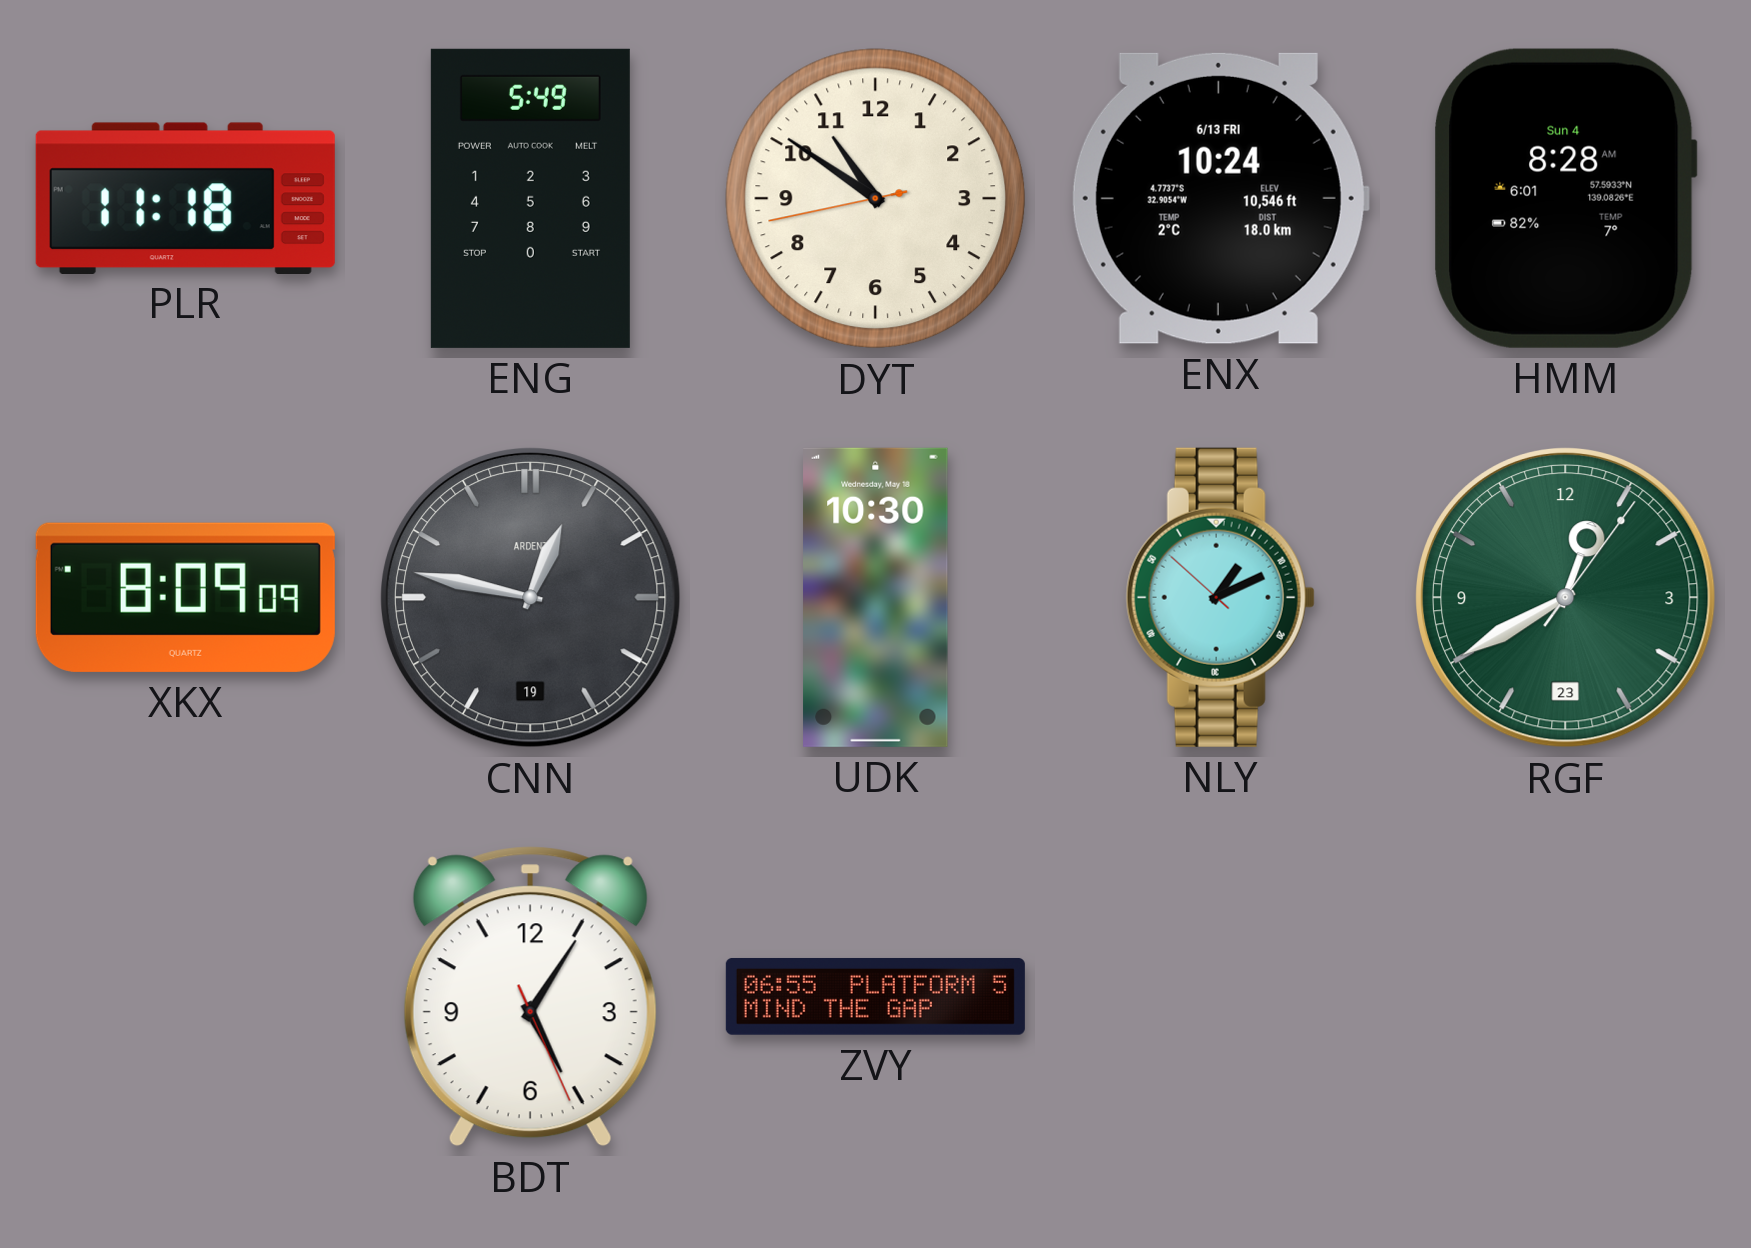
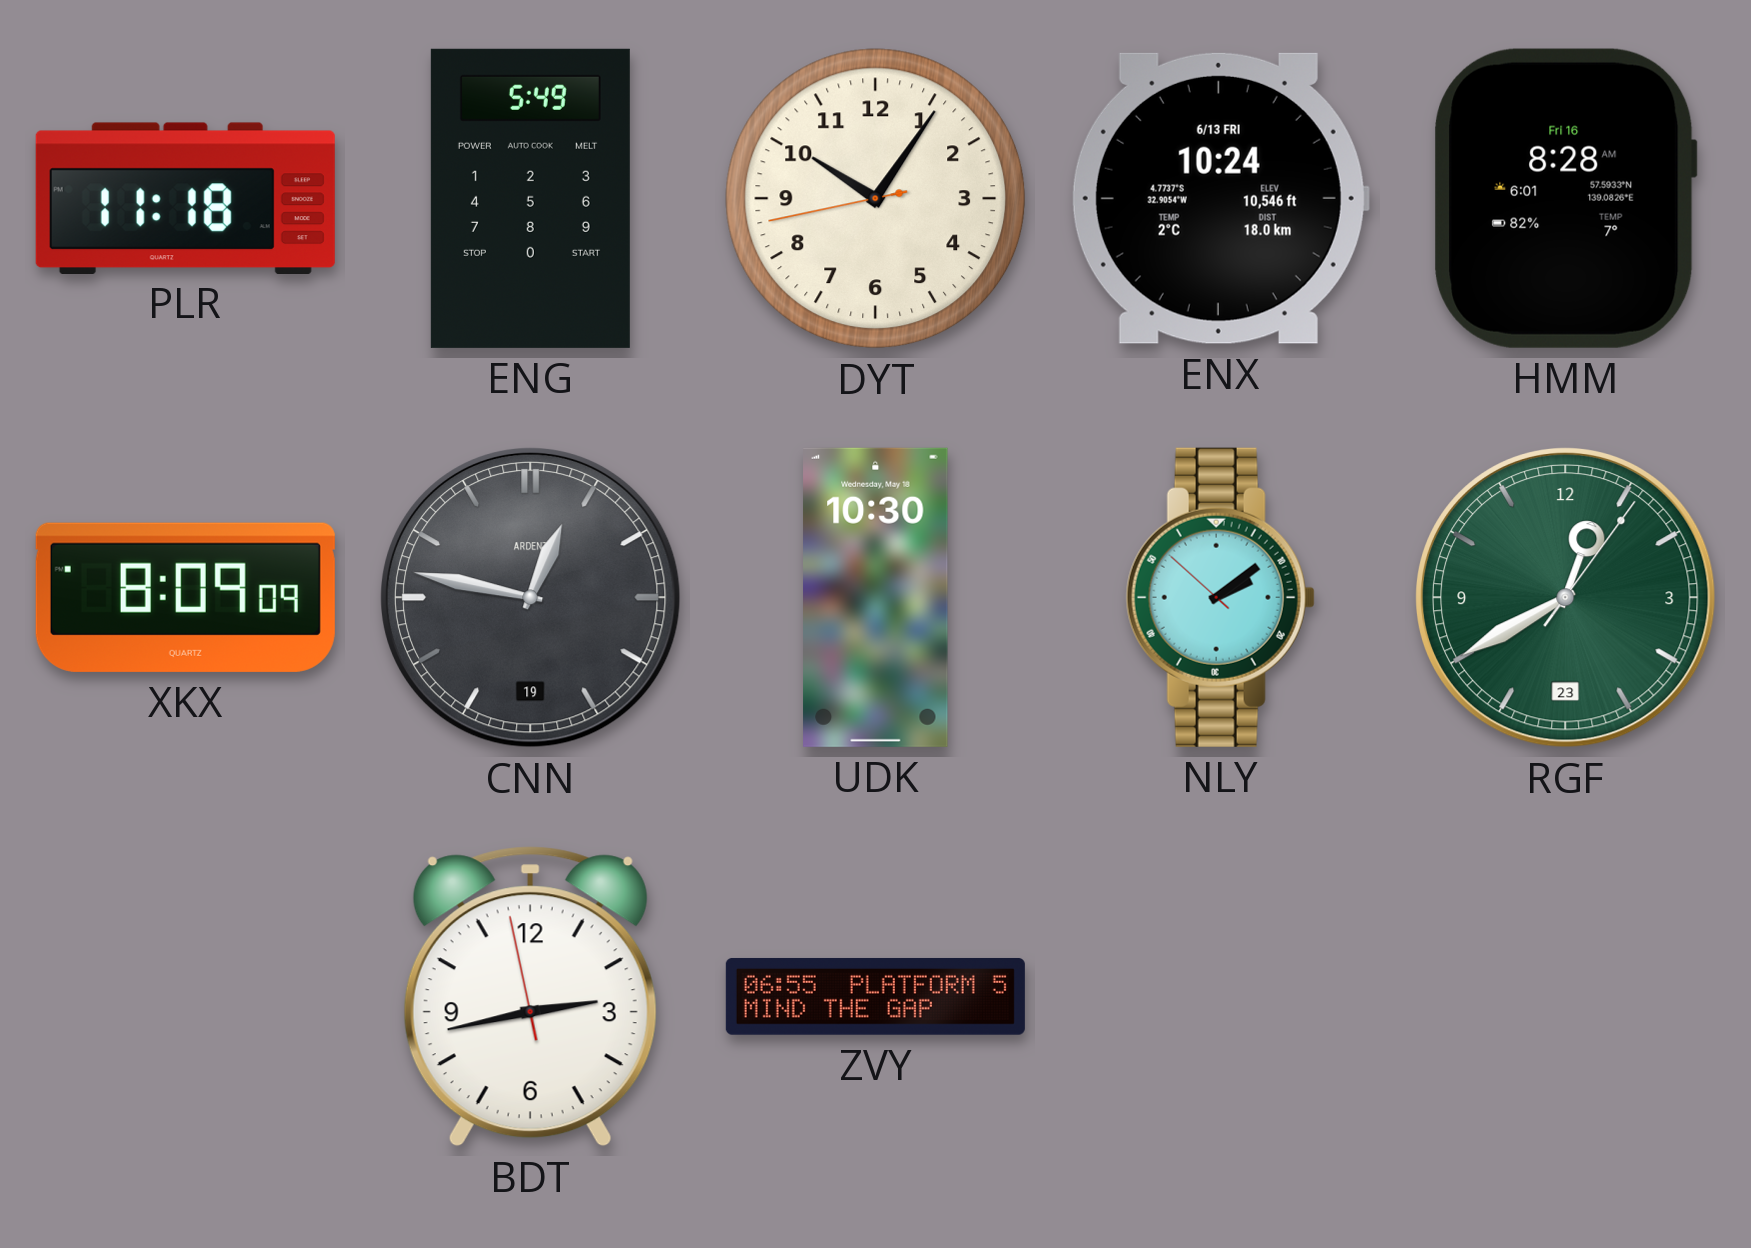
DYT: 10:50 -> 10:05 (876, 199)
HMM date: Sun 4 -> Fri 16 (1565, 198)
NLY: 1:10 -> 2:08 (1220, 597)
BDT: 5:05 -> 2:42 (530, 997)
